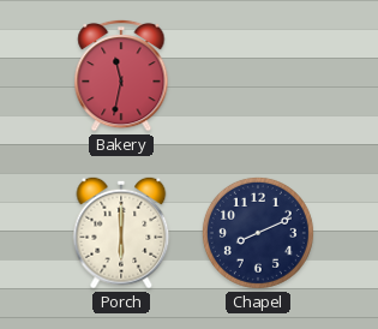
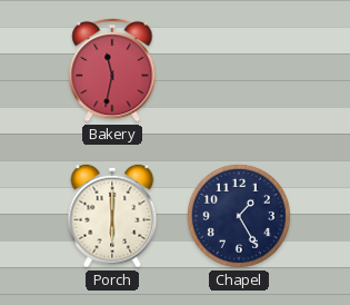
Chapel: 8:11 -> 1:25 (239, 216)
